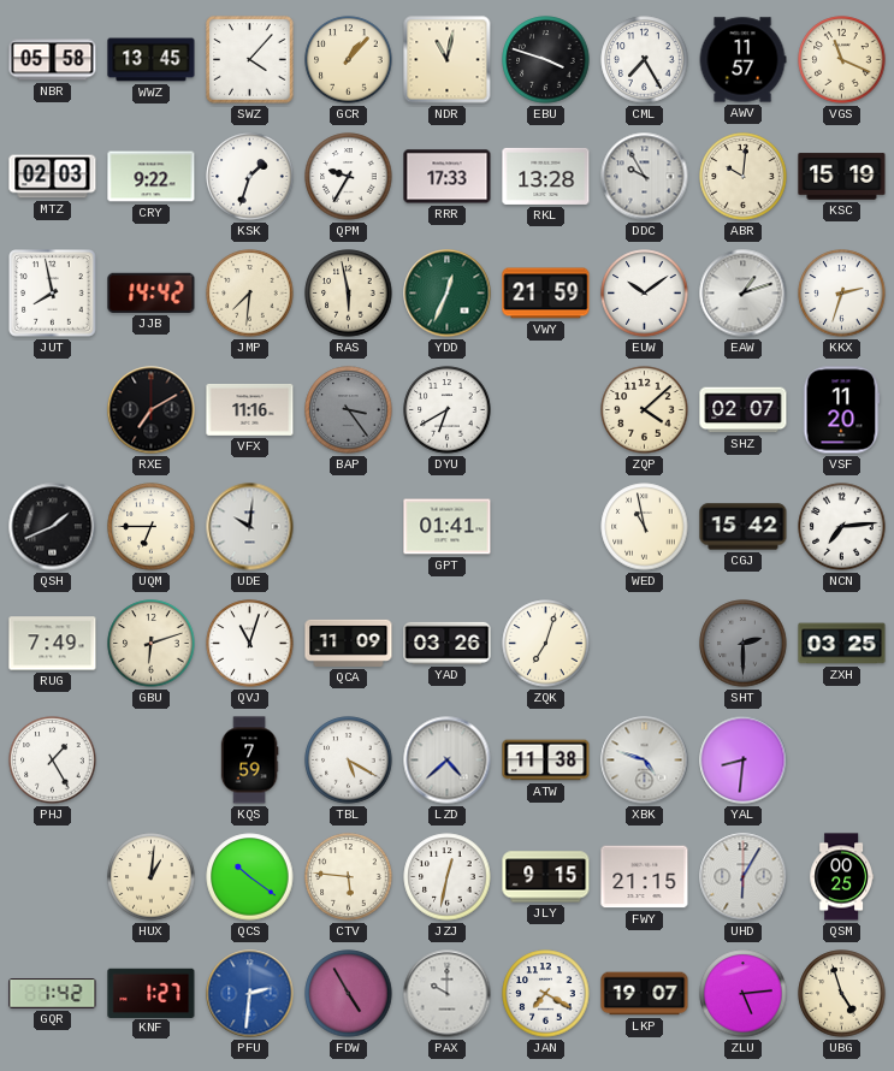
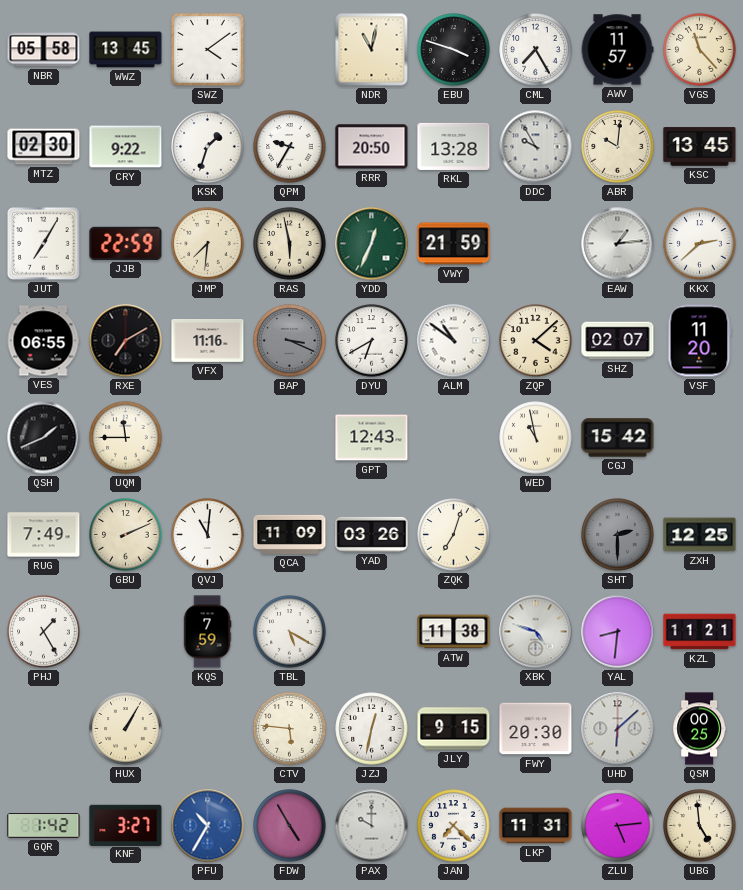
SWZ: 4:07 -> 4:09 (208, 50)
GCR: 1:07 -> none (349, 60)
VGS: 11:19 -> 11:23 (700, 50)
MTZ: 02:03 -> 02:30 (44, 147)
RRR: 17:33 -> 20:50 (372, 147)
KSC: 15:19 -> 13:45 (700, 147)
JUT: 7:58 -> 7:05 (44, 244)
JJB: 14:42 -> 22:59 (126, 243)
EUW: 10:09 -> none (645, 294)
EAW: 1:12 -> 1:14 (618, 244)
KKX: 2:33 -> 2:38 (700, 244)
VES: none -> 06:55 (43, 341)
BAP: 3:24 -> 3:19 (290, 341)
ALM: none -> 10:51 (454, 341)
UQM: 6:45 -> 11:45 (126, 438)
UDE: 10:01 -> none (250, 527)
GPT: 01:41 -> 12:43 (372, 438)
NCN: 7:14 -> none (842, 527)
GBU: 6:12 -> 2:11 (126, 535)
QVJ: 11:03 -> 11:01 (208, 535)
ZXH: 03:25 -> 12:25 (700, 535)
LZD: 4:38 -> none (448, 761)
KZL: none -> 11:21 (700, 632)
HUX: 1:01 -> 1:05 (126, 729)
QCS: 10:21 -> none (250, 877)
FWY: 21:15 -> 20:30 (536, 729)
UHD: 6:05 -> 6:08 (618, 729)
KNF: 1:27 -> 3:27 (126, 825)
PFU: 2:31 -> 10:35 (208, 826)
JAN: 7:20 -> 7:22 (454, 826)
LKP: 19:07 -> 11:31 (536, 826)
UBG: 4:57 -> 4:59 (700, 826)
